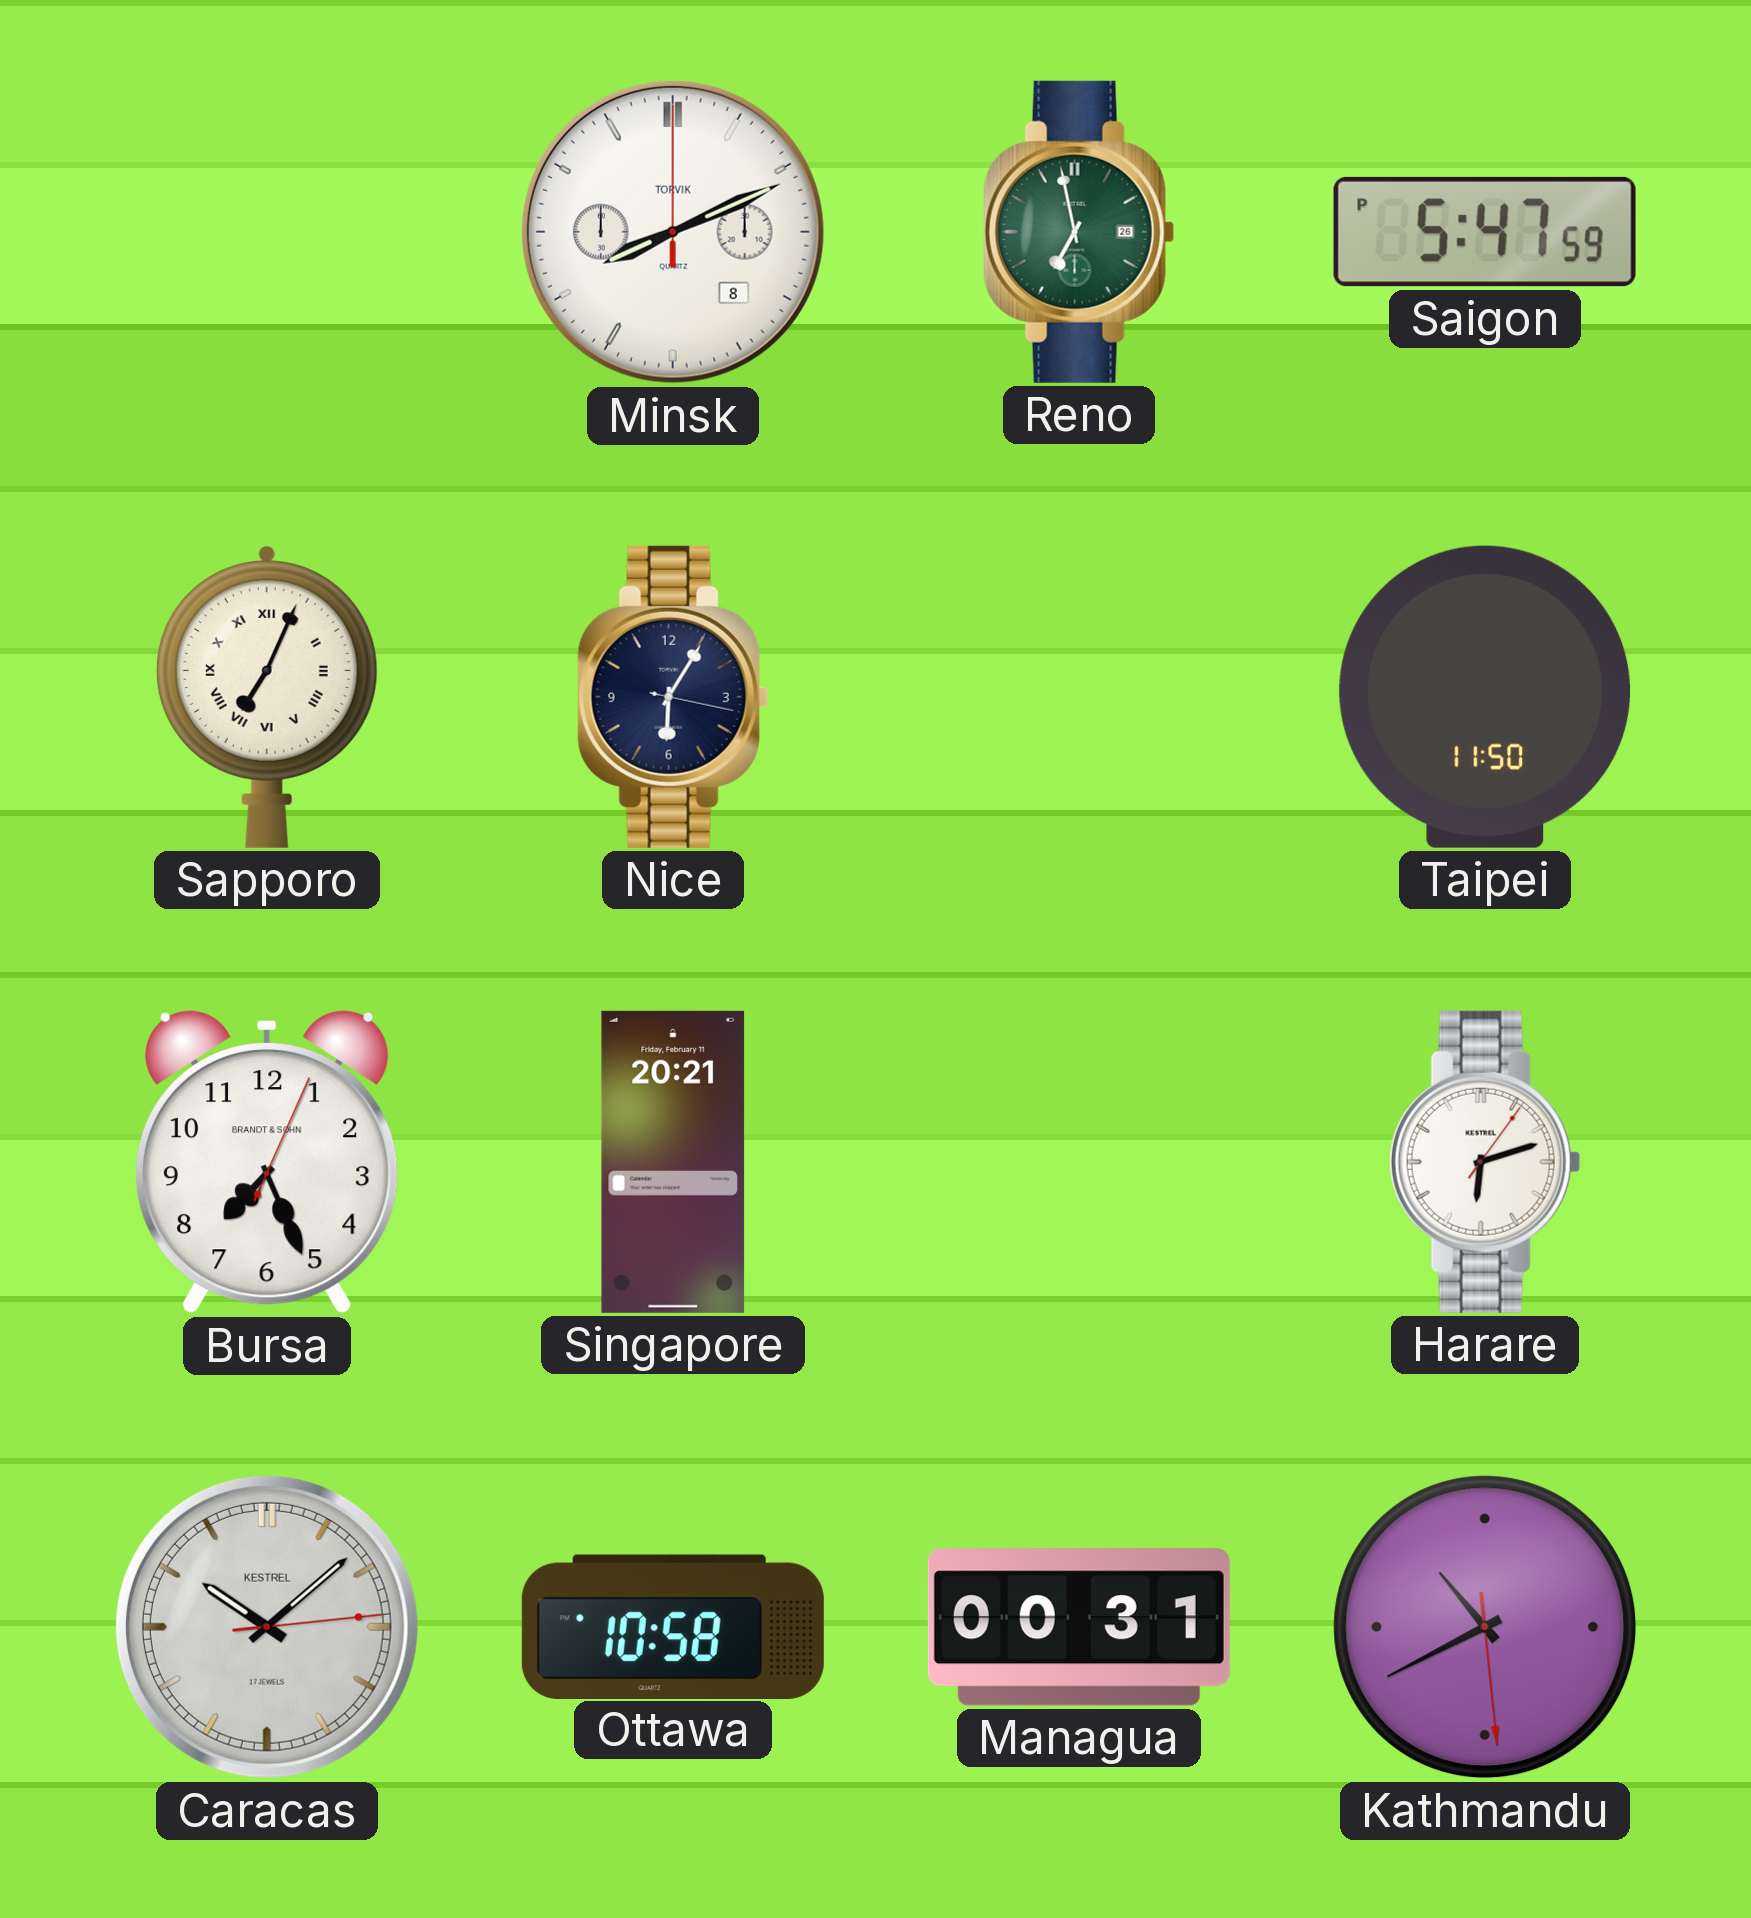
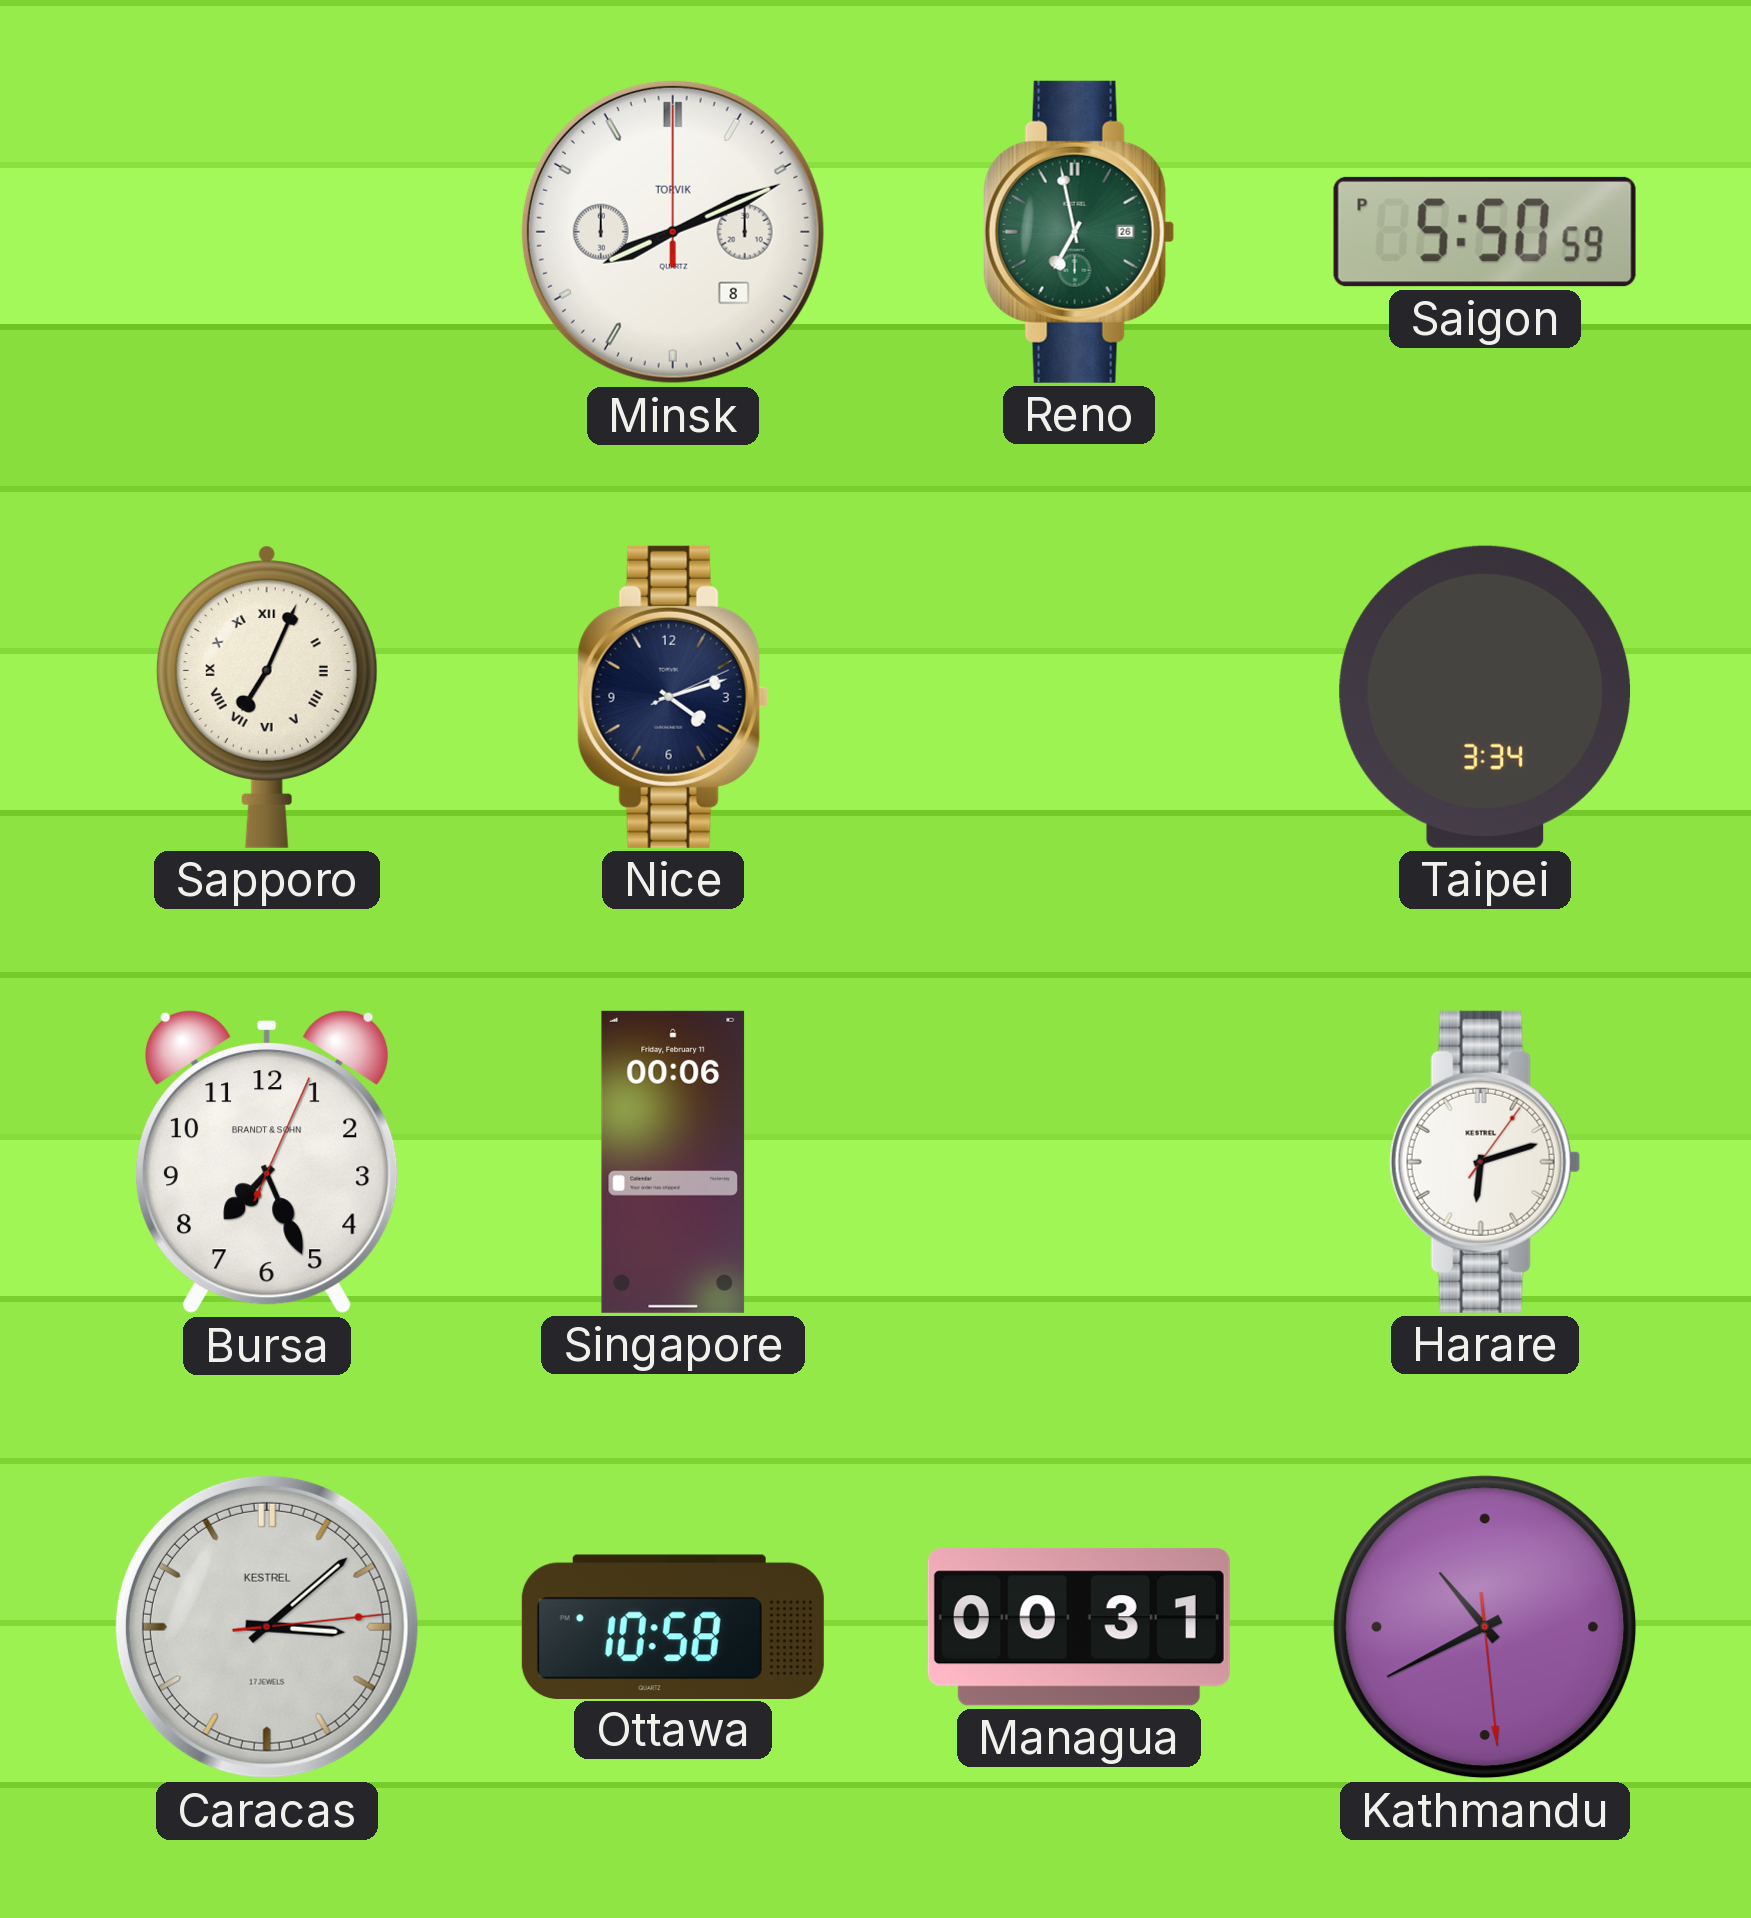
Saigon: 5:47 -> 5:50 (1485, 232)
Nice: 6:05 -> 4:12 (673, 697)
Taipei: 11:50 -> 3:34 (1485, 697)
Singapore: 20:21 -> 00:06 (673, 1162)
Caracas: 10:08 -> 3:08 (267, 1627)
